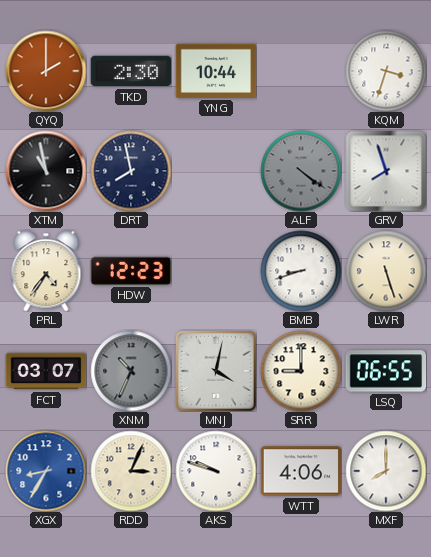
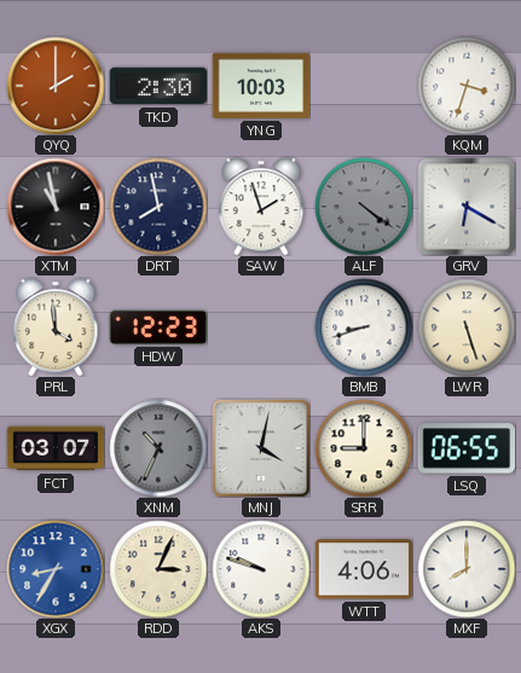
YNG: 10:44 -> 10:03 (261, 86)
SAW: none -> 1:57 (261, 207)
GRV: 7:57 -> 6:20 (467, 207)
PRL: 4:36 -> 3:59 (56, 327)
